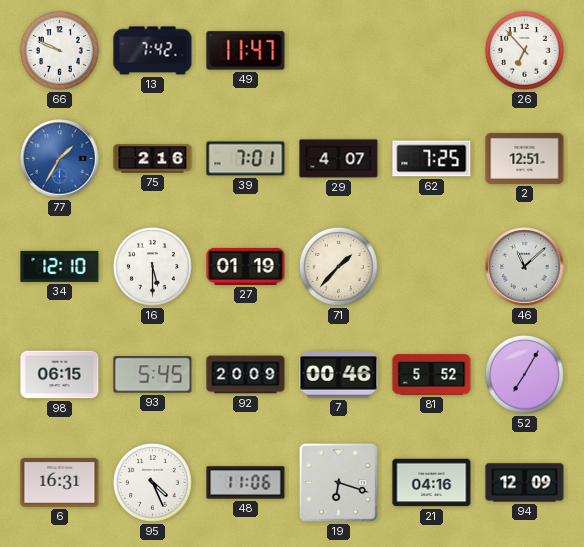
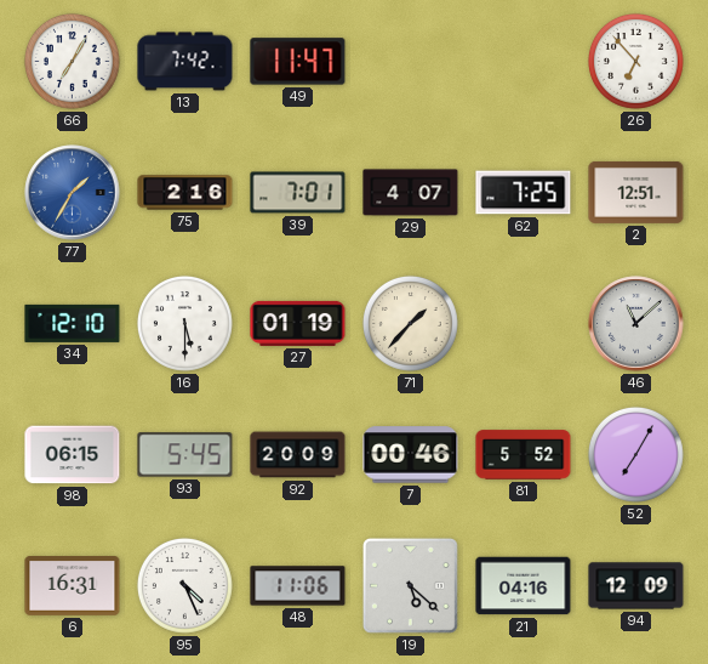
66: 9:49 -> 7:05 (72, 62)
19: 6:18 -> 5:22 (410, 585)
